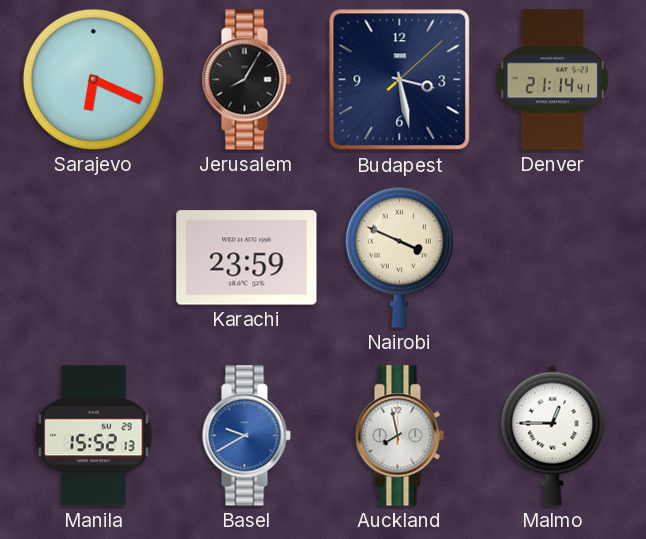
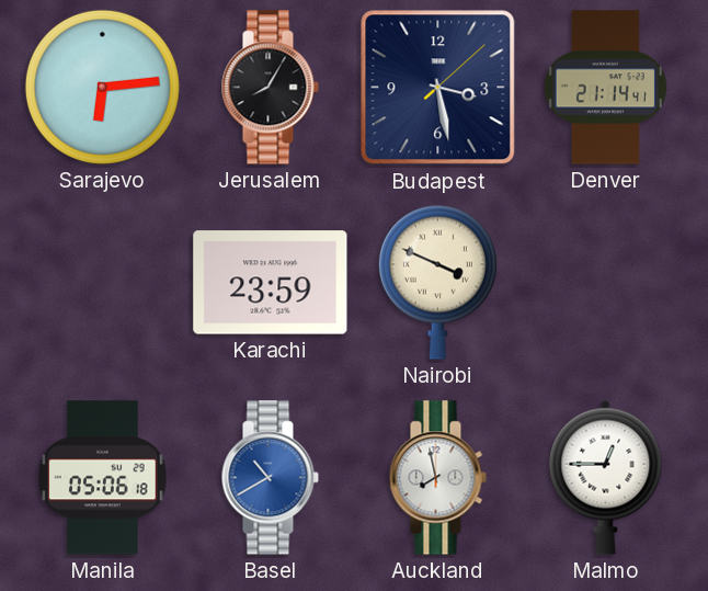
Sarajevo: 6:19 -> 6:14 (102, 87)
Manila: 15:52 -> 05:06 (103, 478)
Basel: 9:40 -> 10:40 (270, 478)
